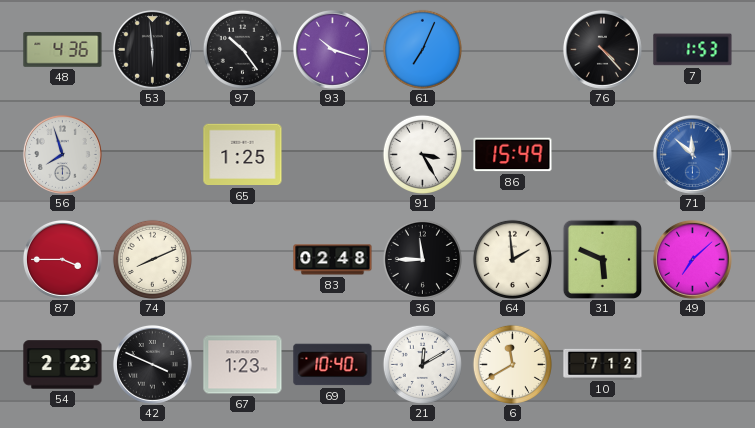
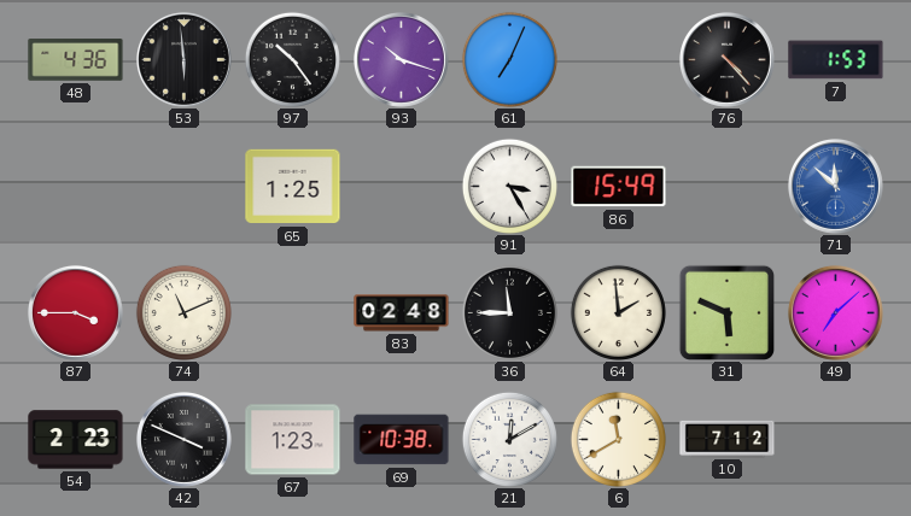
56: 7:57 -> none (62, 154)
74: 8:11 -> 11:11 (183, 312)
69: 10:40 -> 10:38 (402, 440)
